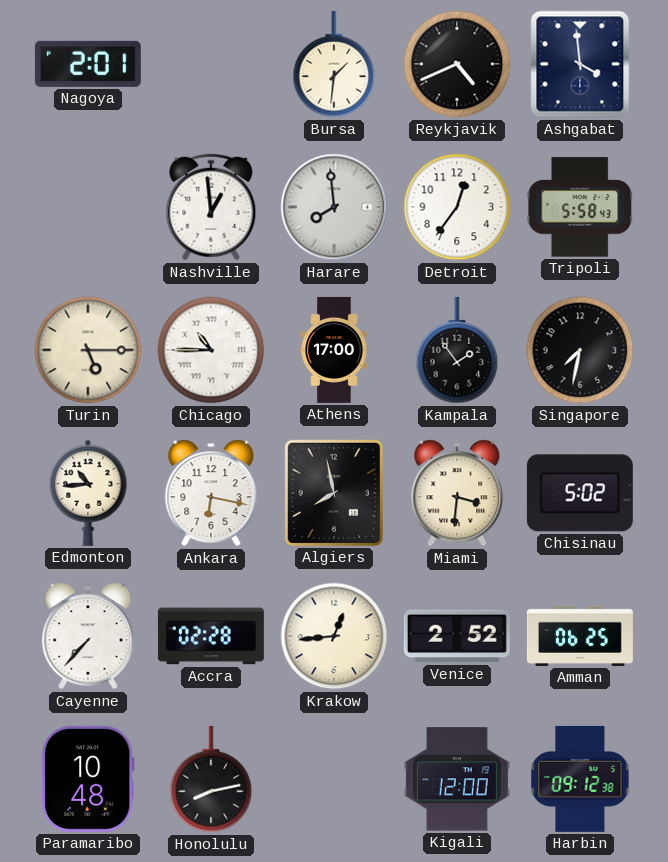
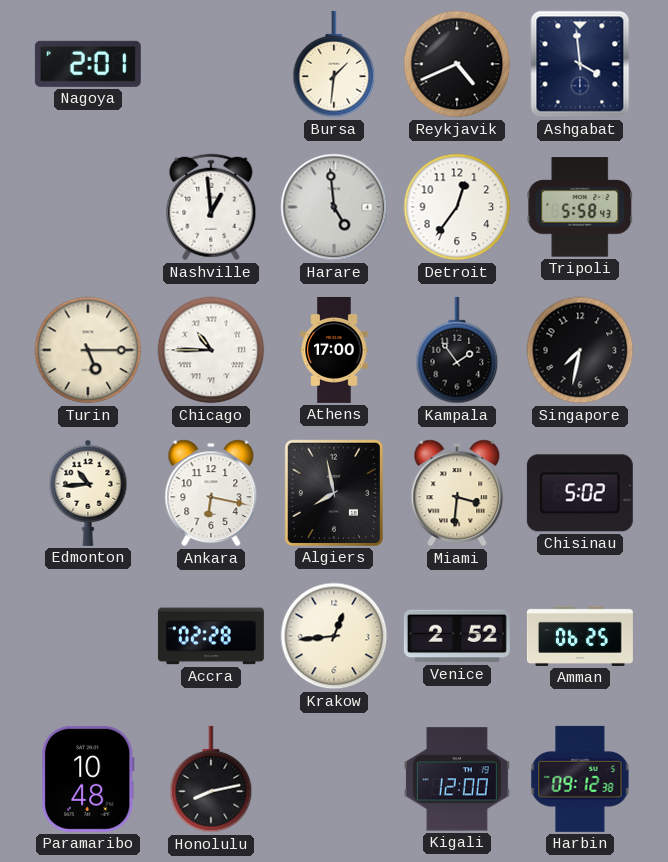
Harare: 7:59 -> 4:59 (334, 207)
Cayenne: 7:37 -> none (88, 636)
